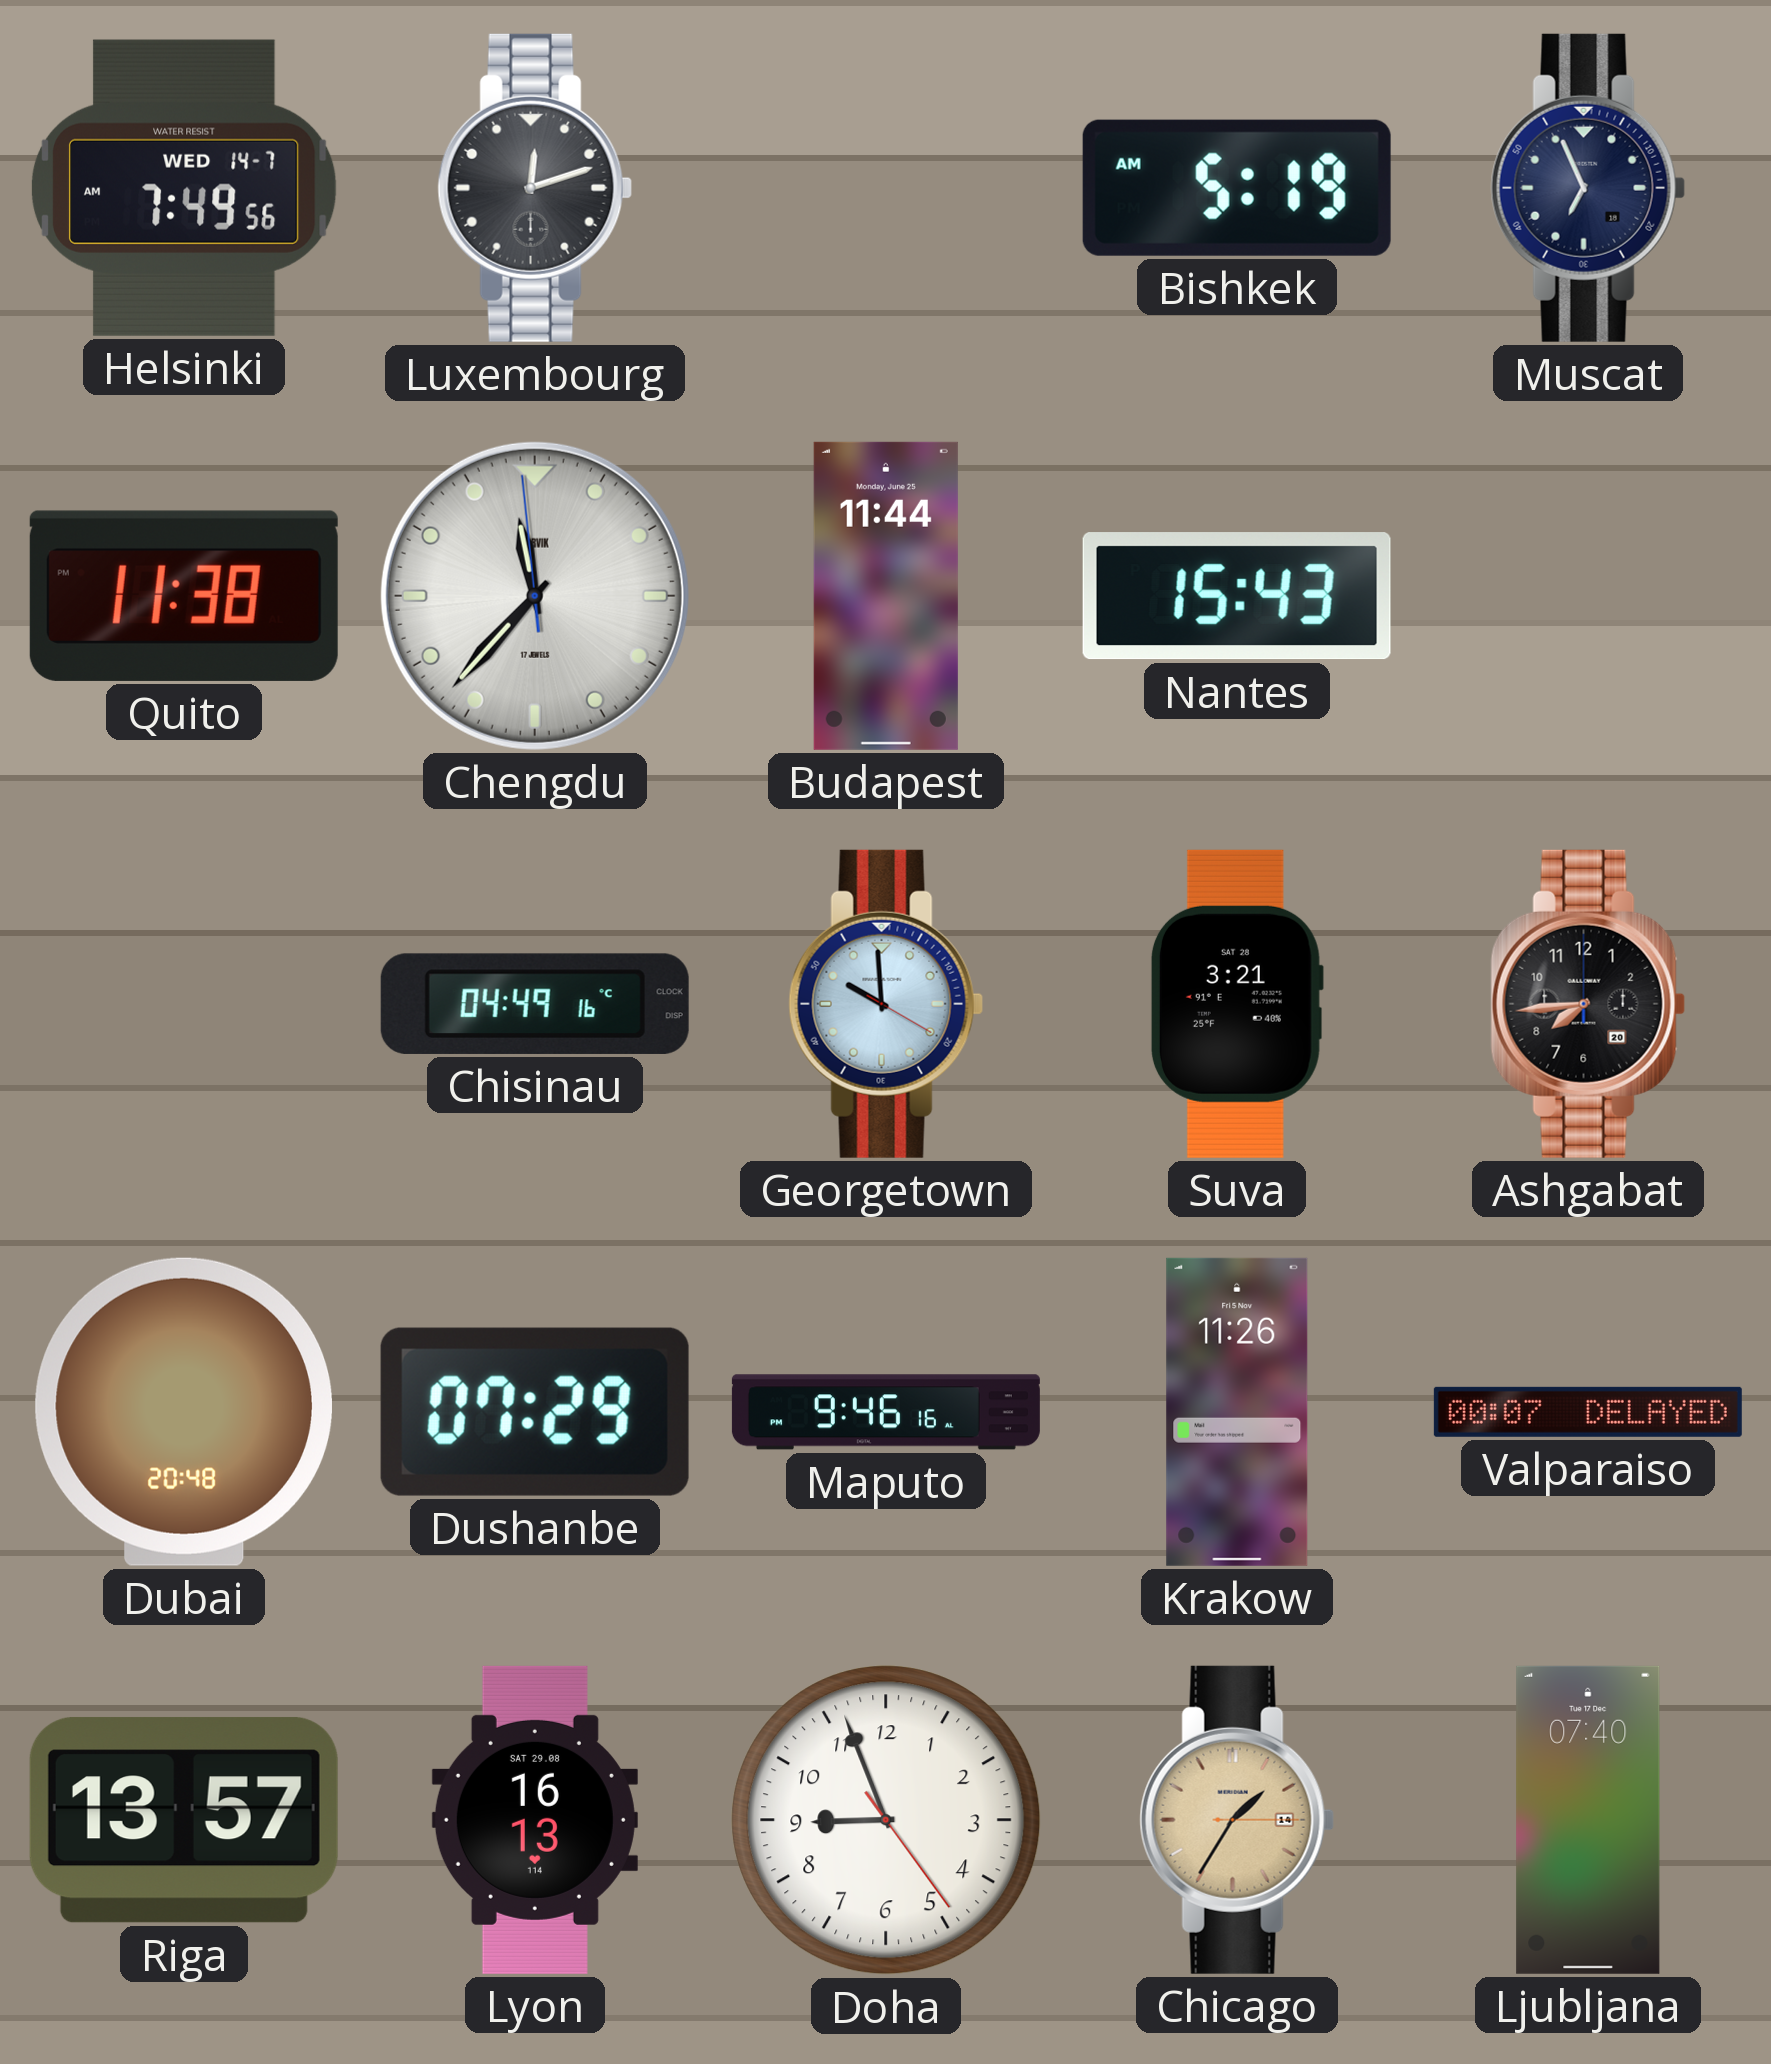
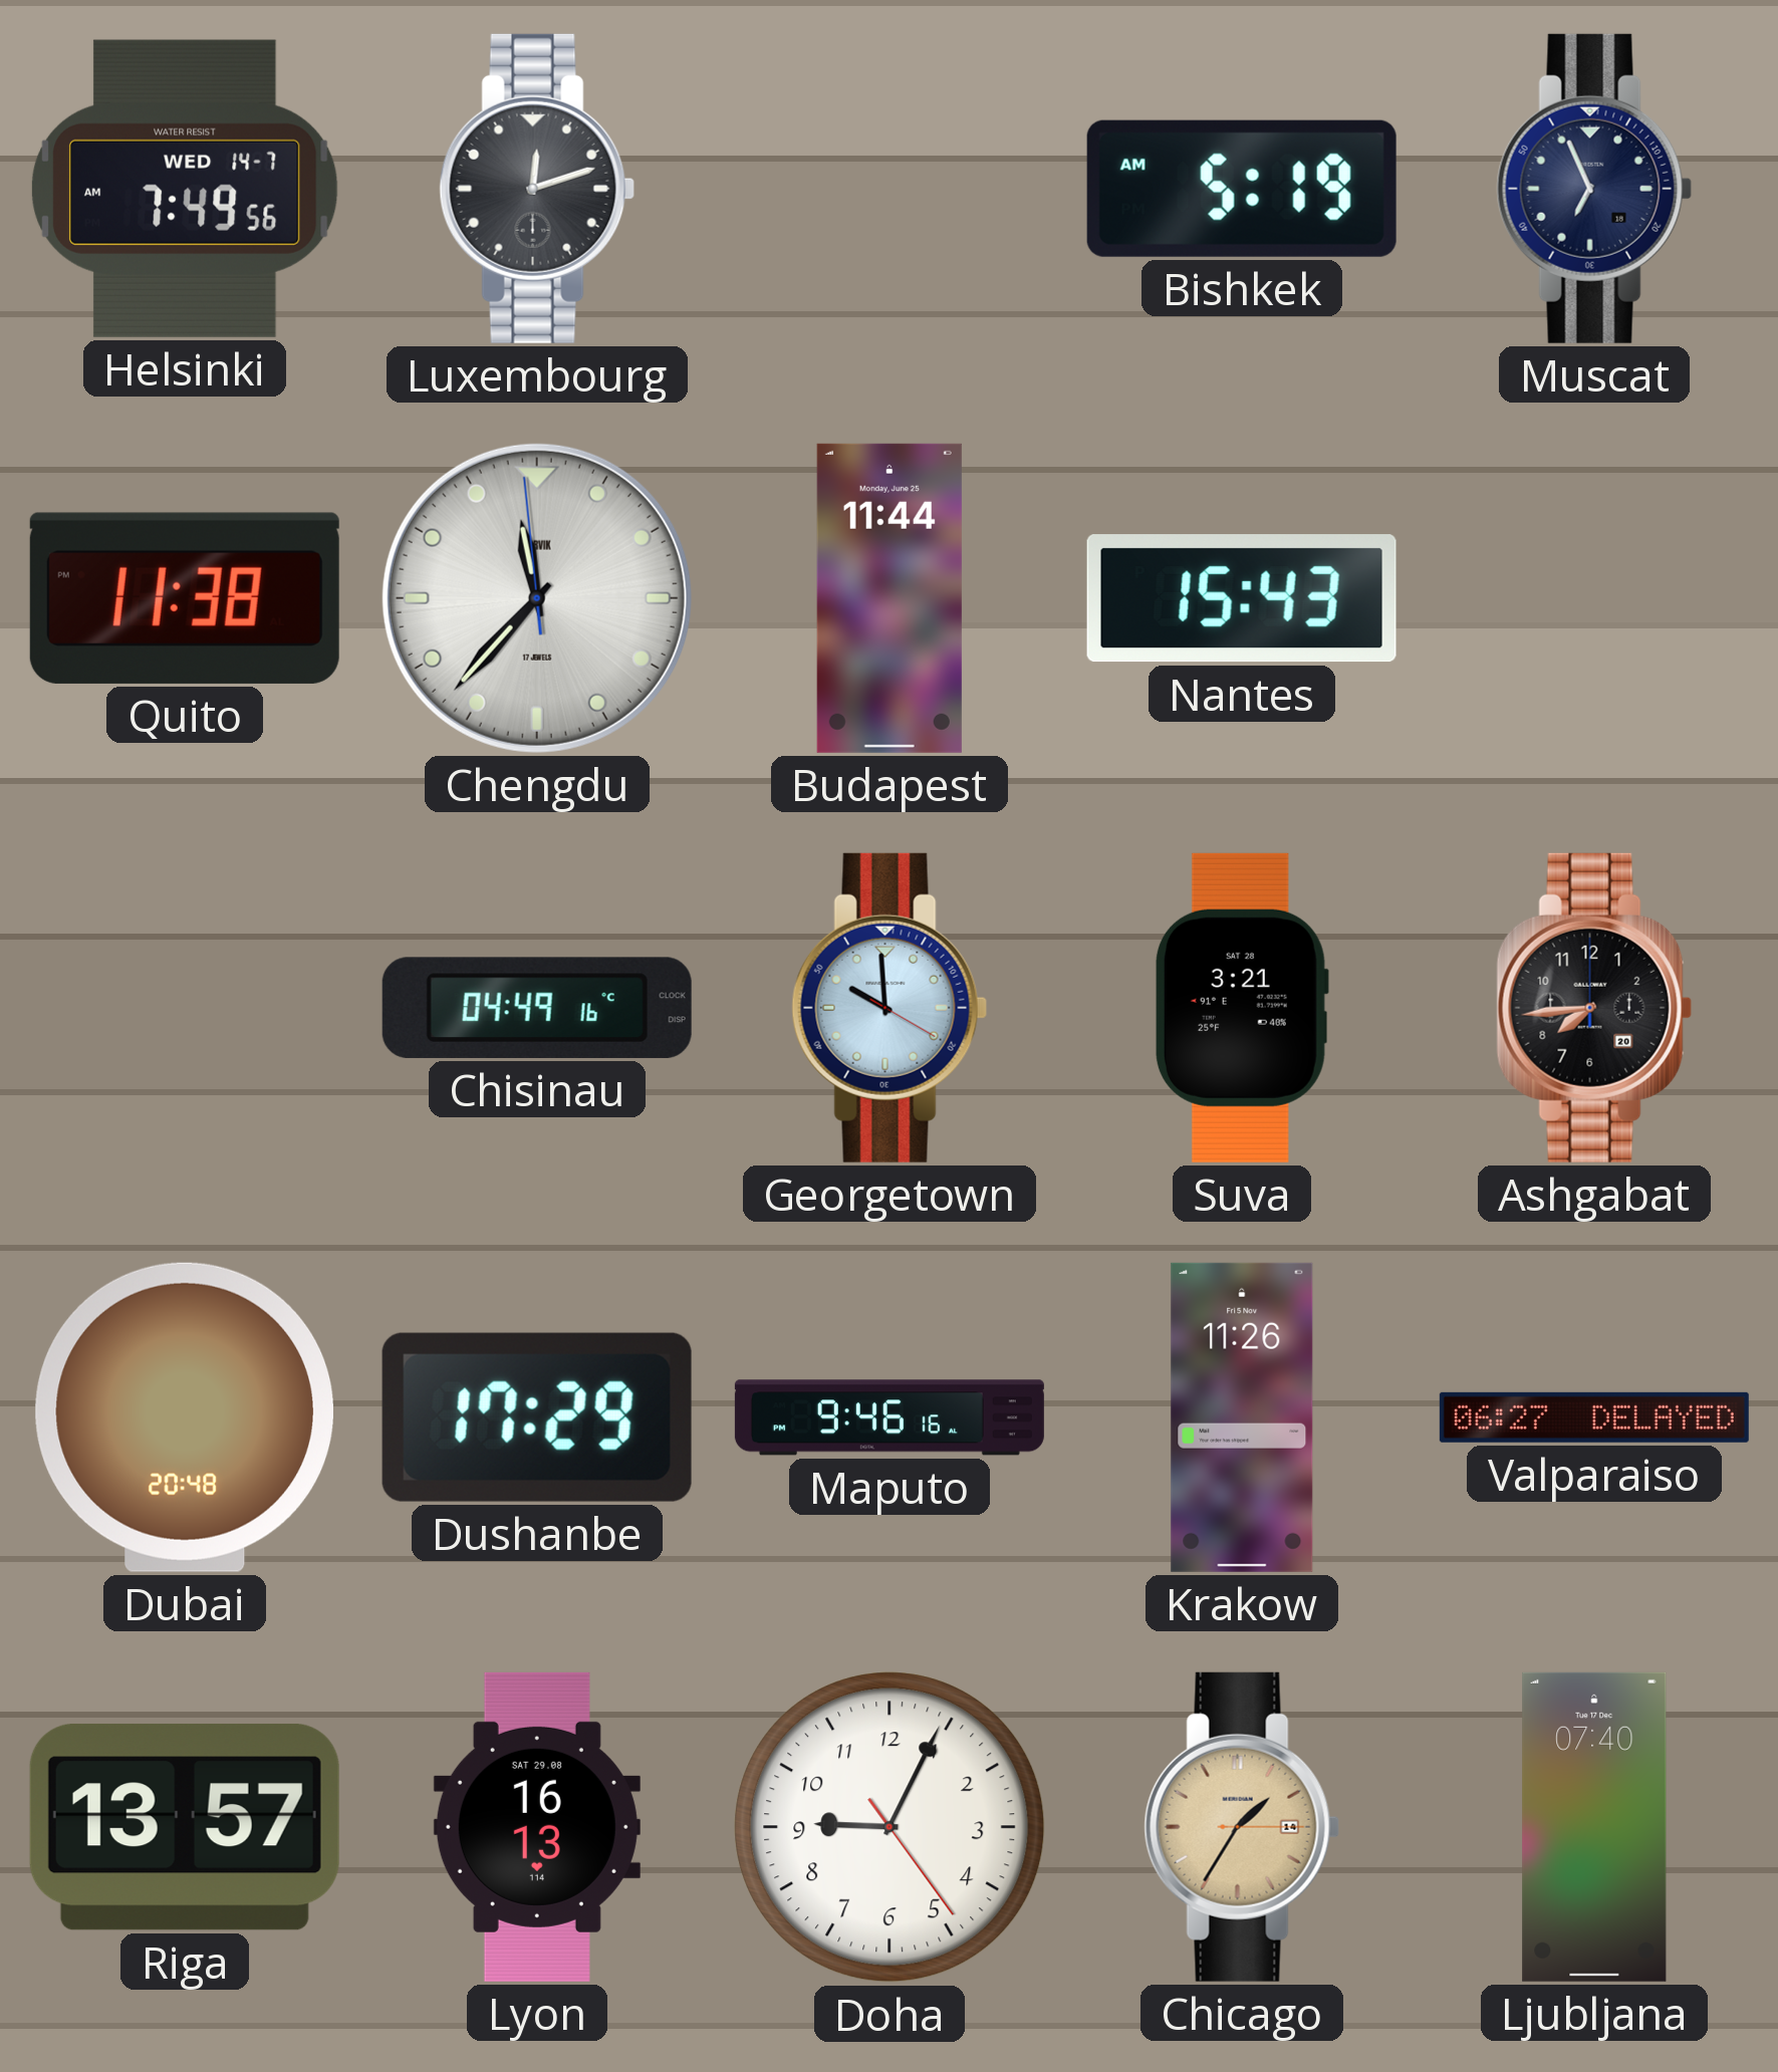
Dushanbe: 07:29 -> 17:29 (537, 1417)
Valparaiso: 00:07 -> 06:27 (1594, 1417)
Doha: 8:56 -> 9:04 (890, 1827)
